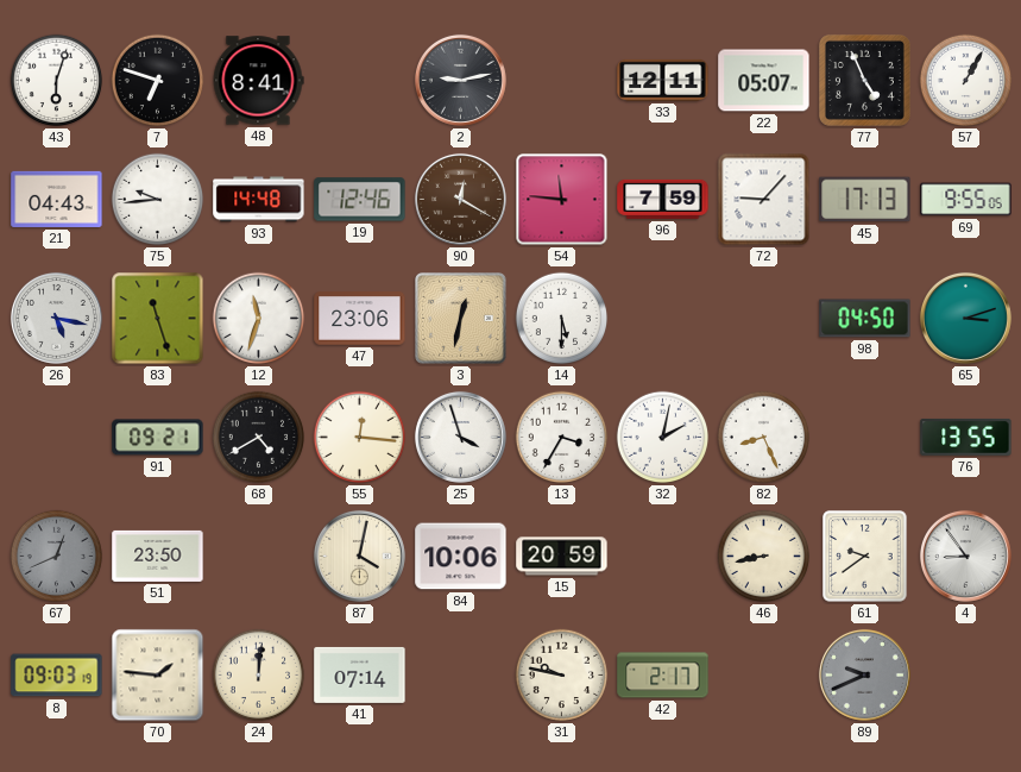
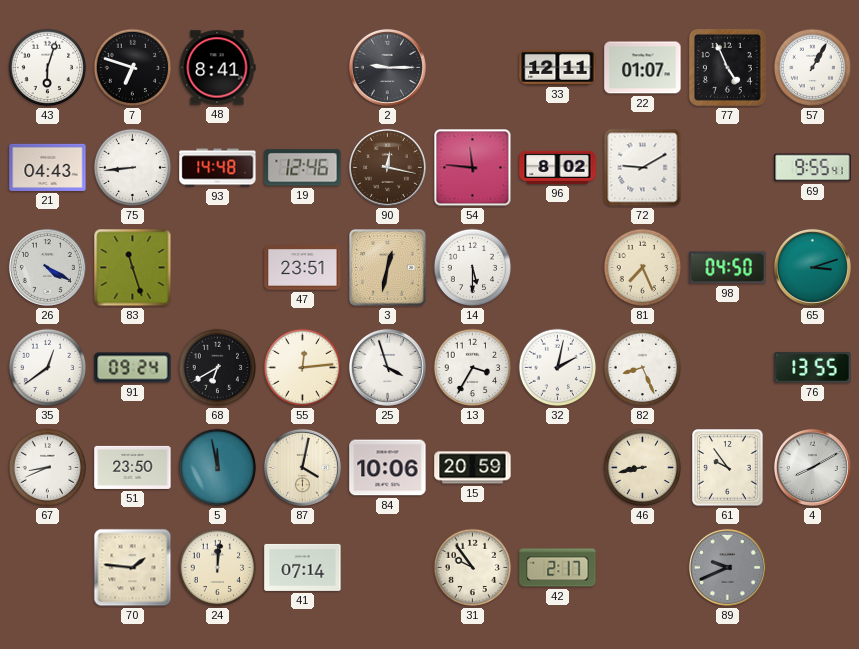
2: 9:13 -> 9:15 (387, 67)
22: 05:07 -> 01:07 (643, 68)
75: 9:44 -> 8:44 (133, 168)
90: 12:20 -> 12:17 (387, 167)
96: 7:59 -> 8:02 (558, 167)
72: 9:07 -> 9:10 (643, 168)
45: 17:13 -> none (865, 200)
69: 9:55:05 -> 9:55:41 (813, 168)
26: 5:17 -> 4:20 (47, 267)
12: 11:33 -> none (259, 319)
47: 23:06 -> 23:51 (303, 268)
81: none -> 7:26 (643, 268)
35: none -> 12:39 (48, 368)
91: 09:21 -> 09:24 (133, 368)
68: 4:40 -> 6:40 (218, 368)
55: 12:16 -> 12:14 (303, 368)
67: 12:41 -> 8:41 (48, 468)
67 dial: grey -> white (48, 468)
5: none -> 11:58 (218, 468)
61: 9:39 -> 9:54 (728, 468)
4: 8:54 -> 8:10 (812, 467)
8: 09:03 -> none (57, 676)
31: 9:47 -> 9:54 (473, 568)
